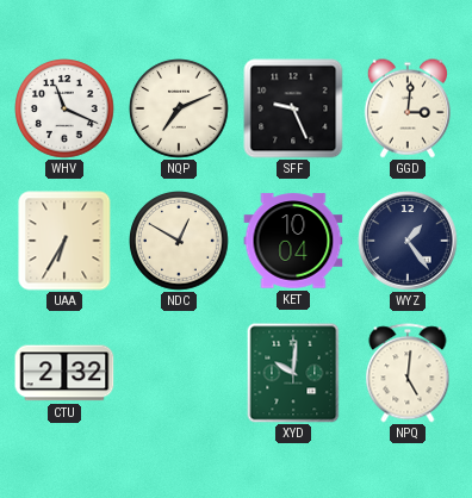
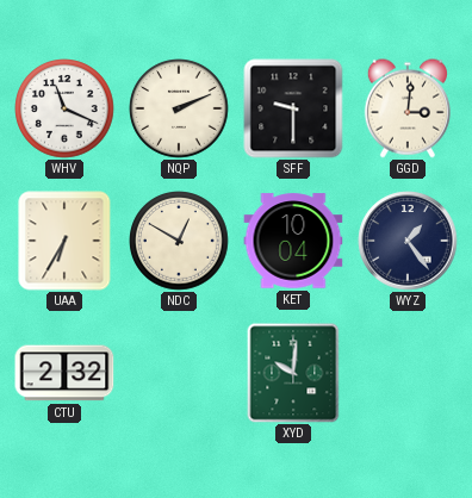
NQP: 7:11 -> 2:11 (179, 108)
SFF: 9:26 -> 9:30 (293, 108)
NPQ: 5:01 -> none (408, 373)
